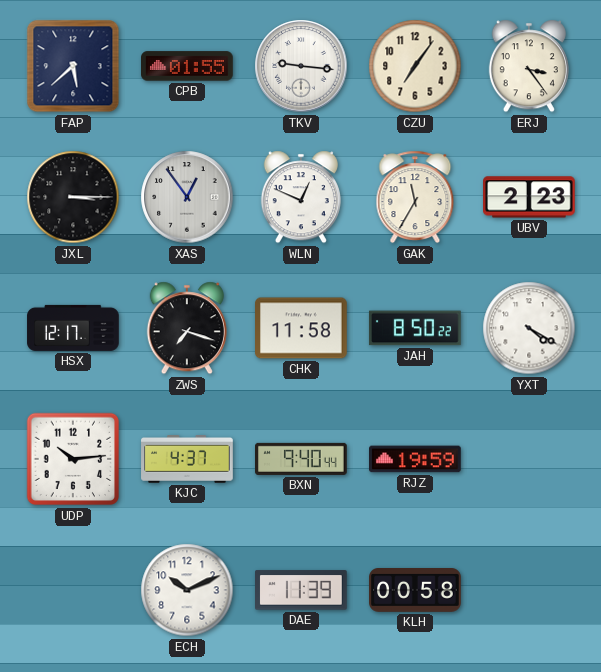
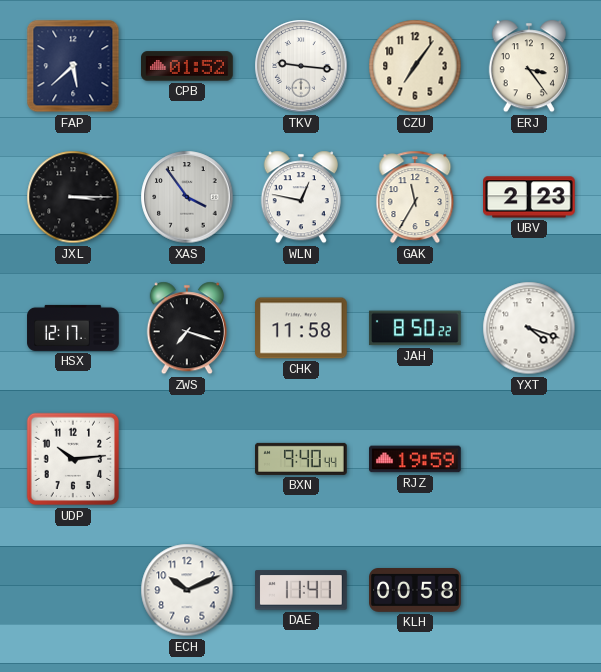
CPB: 01:55 -> 01:52 (188, 66)
XAS: 12:54 -> 3:54 (187, 197)
WLN: 12:49 -> 12:47 (301, 197)
YXT: 4:20 -> 4:18 (529, 328)
KJC: 4:37 -> none (187, 460)
DAE: 11:39 -> 11:41 (302, 590)
